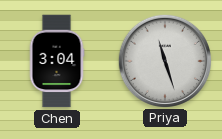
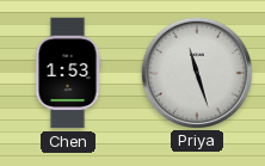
Chen: 3:04 -> 1:53 (68, 73)
